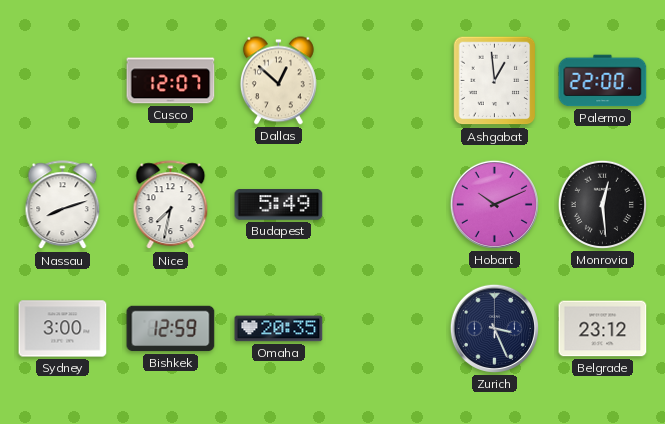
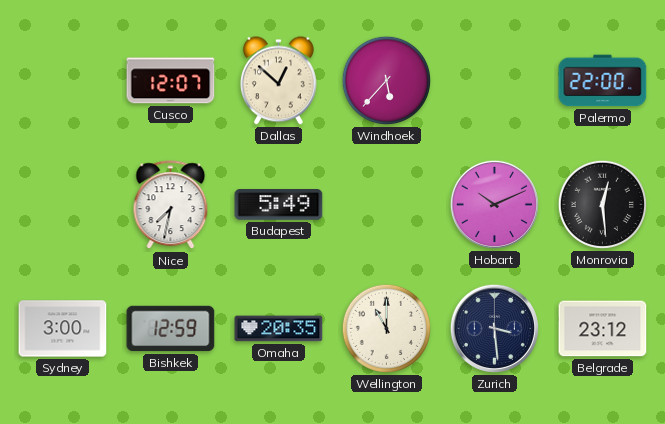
Windhoek: none -> 5:37 (386, 80)
Ashgabat: 12:59 -> none (495, 81)
Nassau: 8:12 -> none (63, 205)
Wellington: none -> 11:00 (386, 328)
Zurich: 3:26 -> 3:29 (494, 328)
